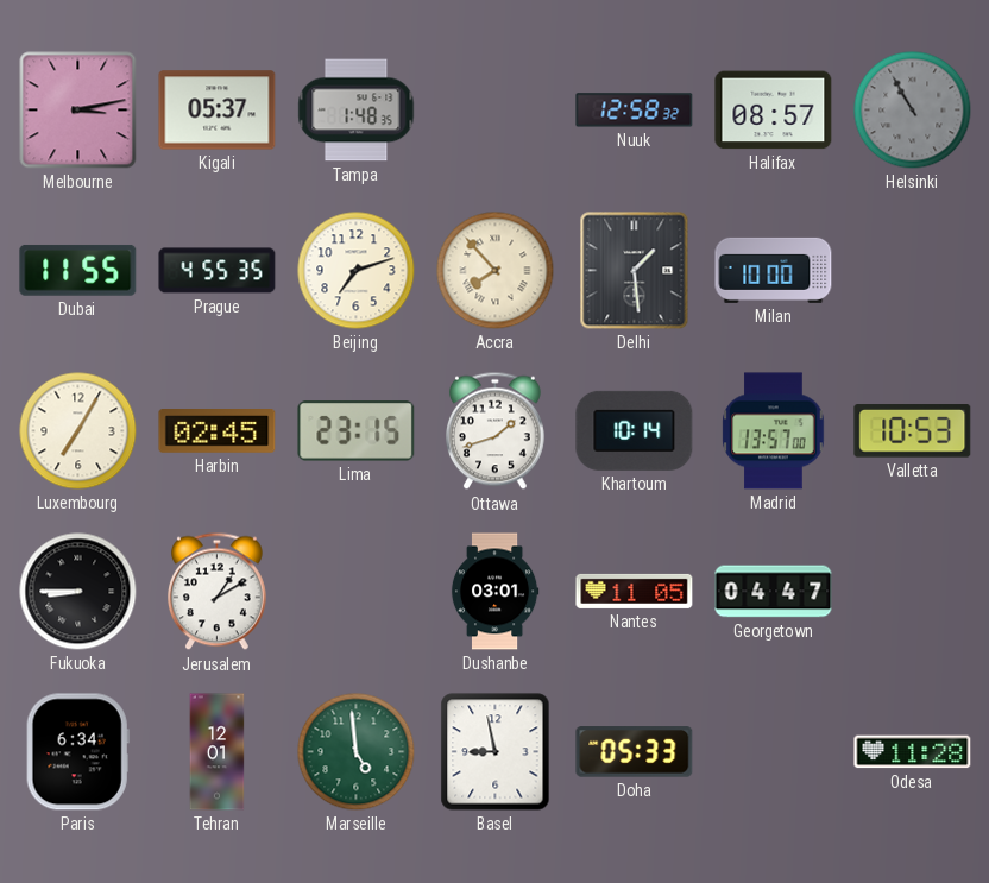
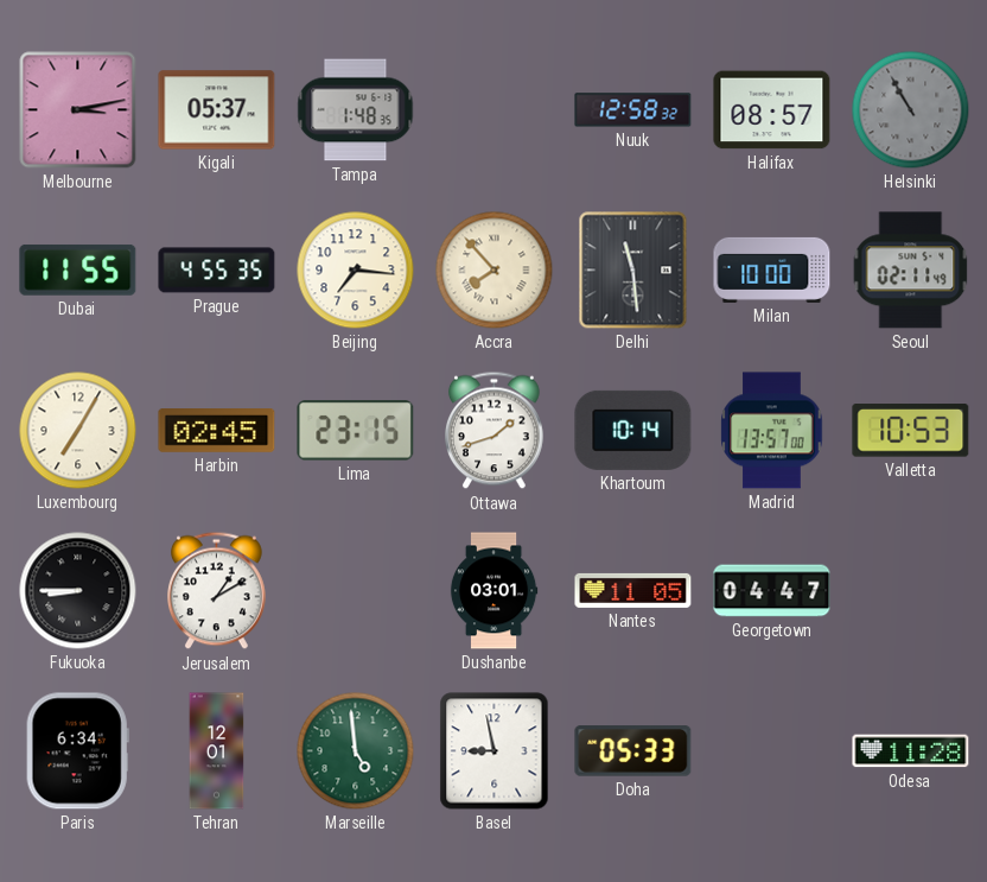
Beijing: 7:12 -> 7:16 (356, 271)
Delhi: 1:29 -> 11:29 (633, 271)
Seoul: none -> 02:11 (911, 271)
